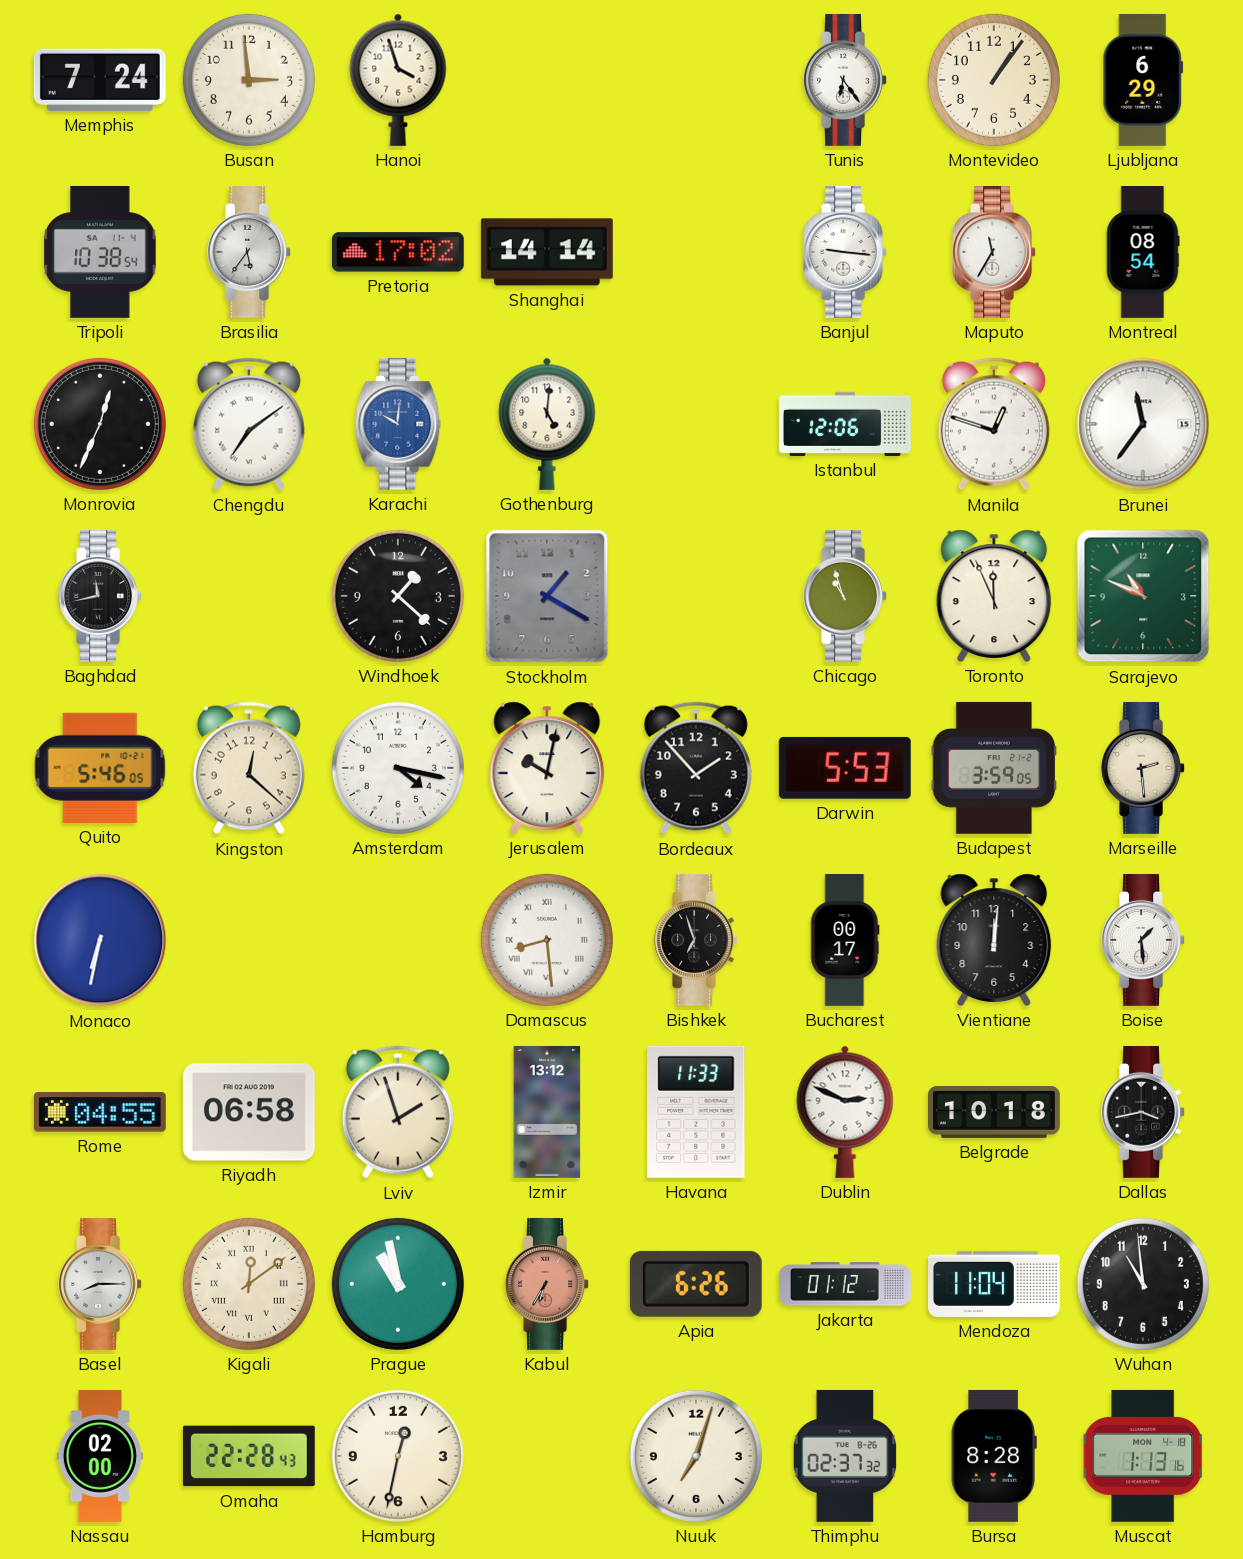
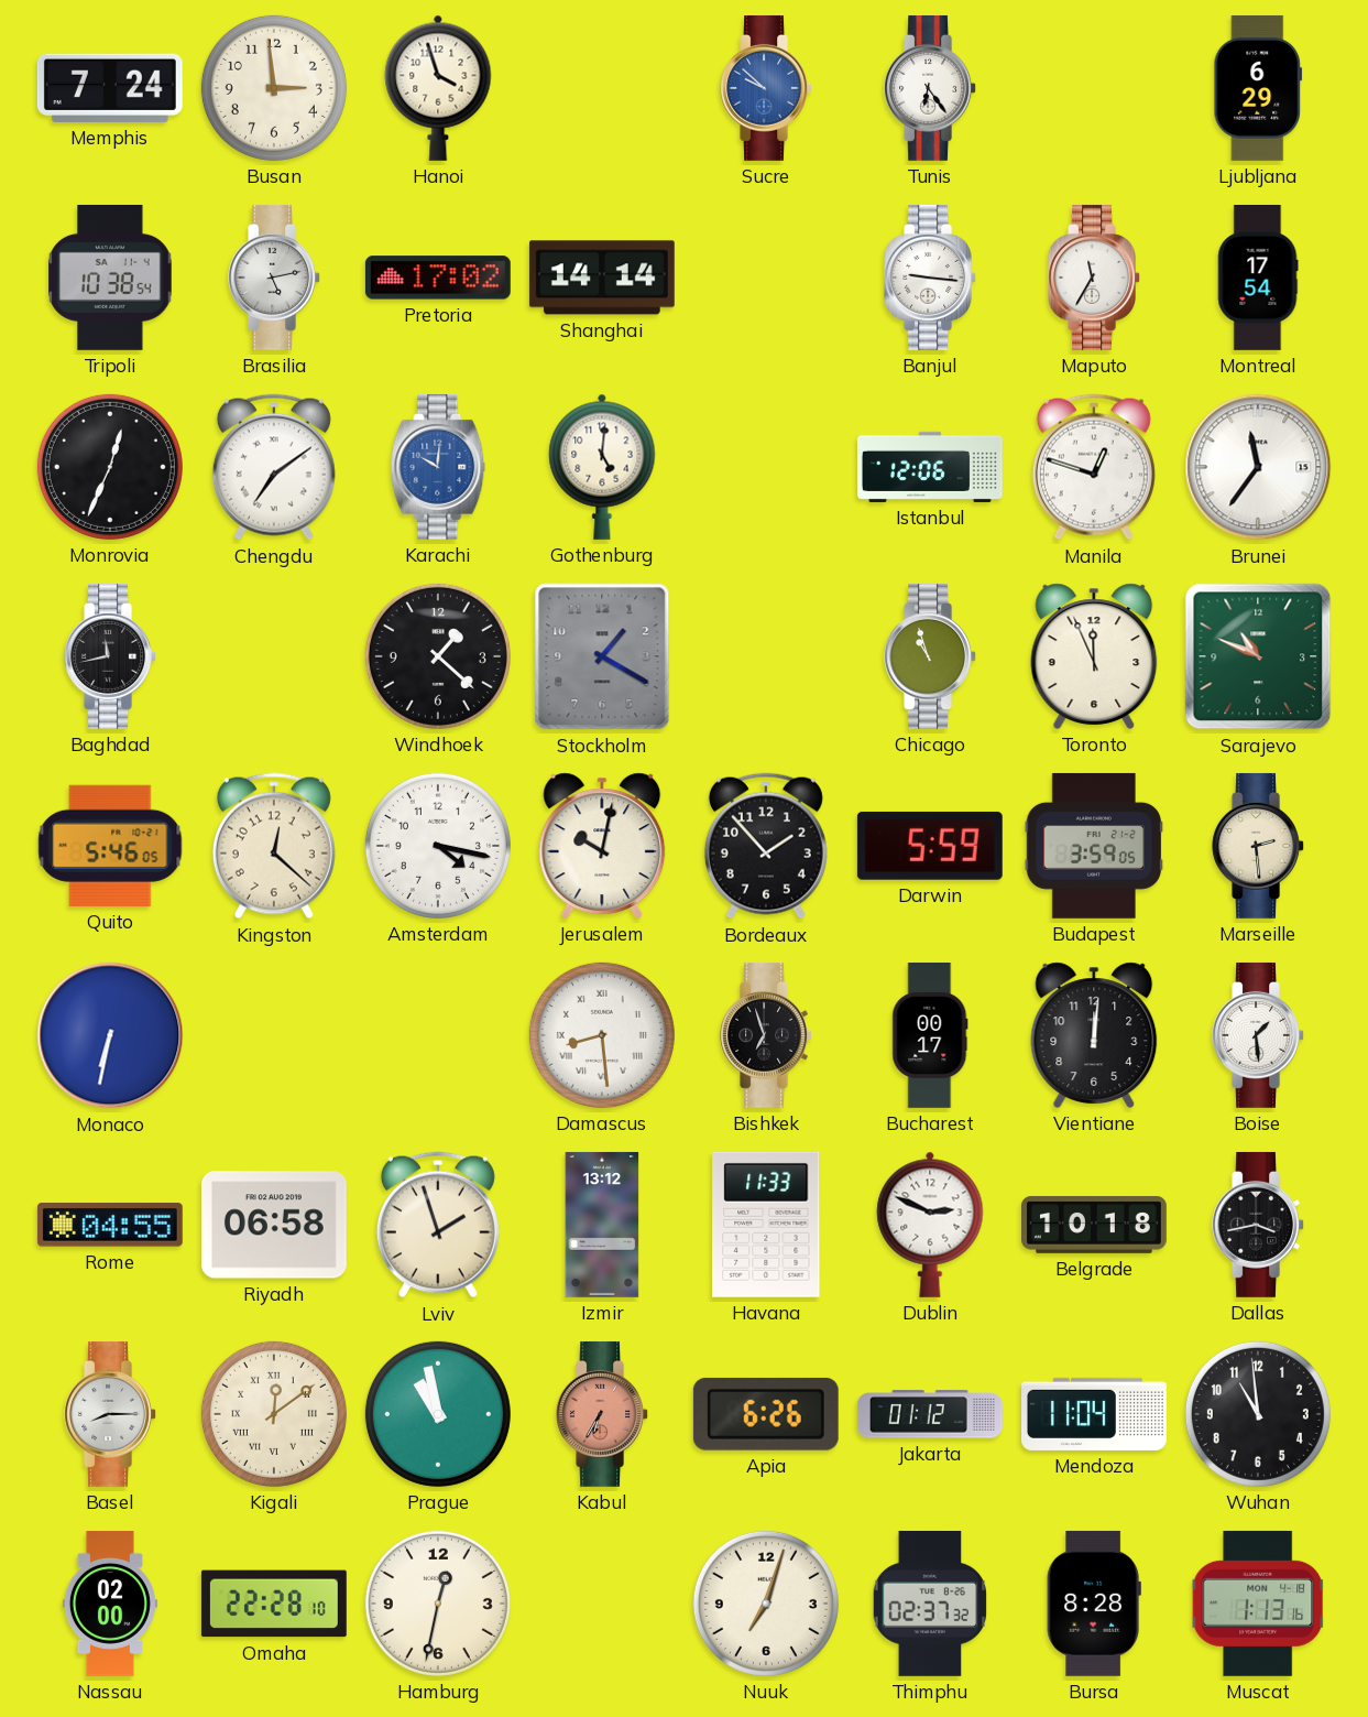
Sucre: none -> 9:52 (766, 88)
Montevideo: 1:06 -> none (994, 80)
Brasilia: 5:36 -> 5:13 (274, 278)
Montreal: 08:54 -> 17:54 (1258, 279)
Darwin: 5:53 -> 5:59 (930, 846)
Omaha: 22:28:43 -> 22:28:10 (274, 1604)
